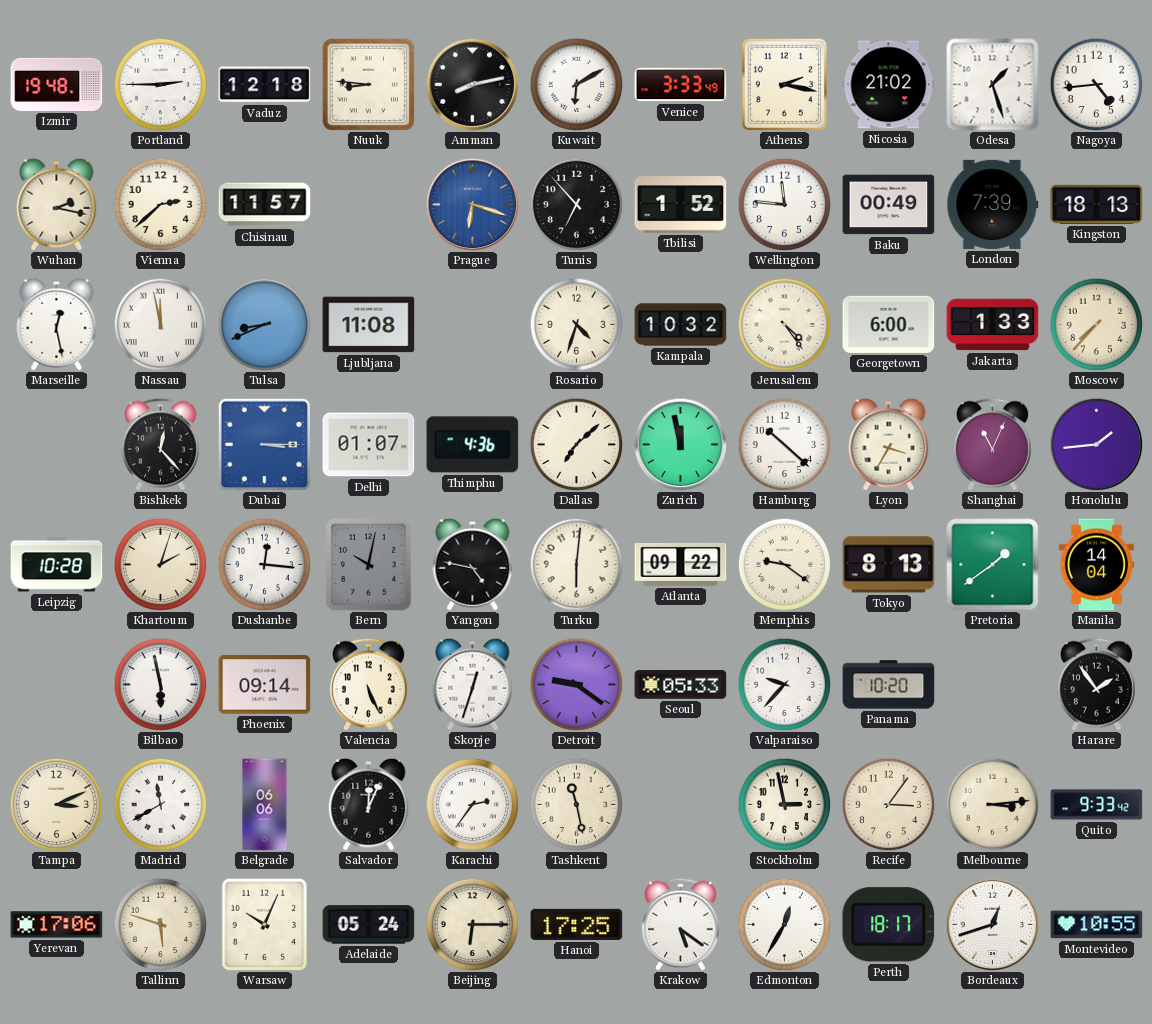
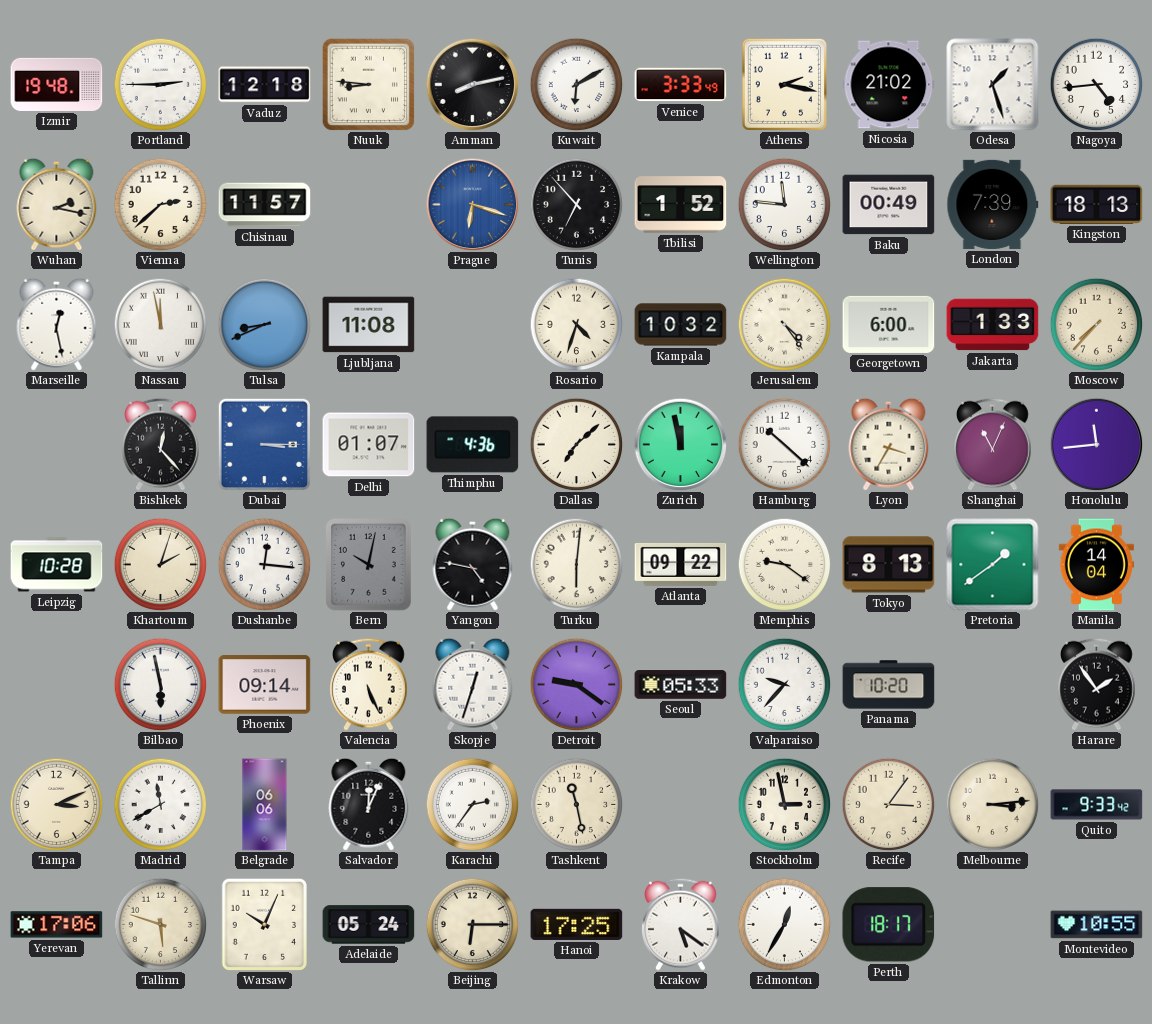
Honolulu: 1:44 -> 11:44 (1096, 444)
Bordeaux: 12:42 -> none (992, 924)
